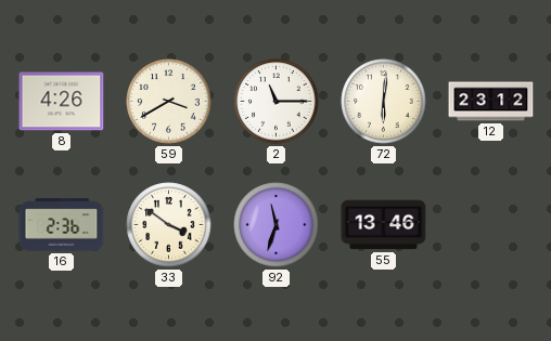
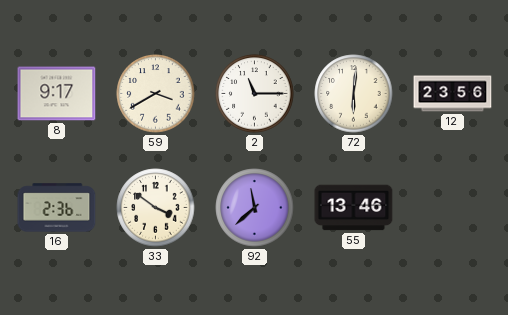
8: 4:26 -> 9:17 (57, 94)
12: 23:12 -> 23:56 (453, 94)
92: 11:33 -> 11:38 (255, 208)
